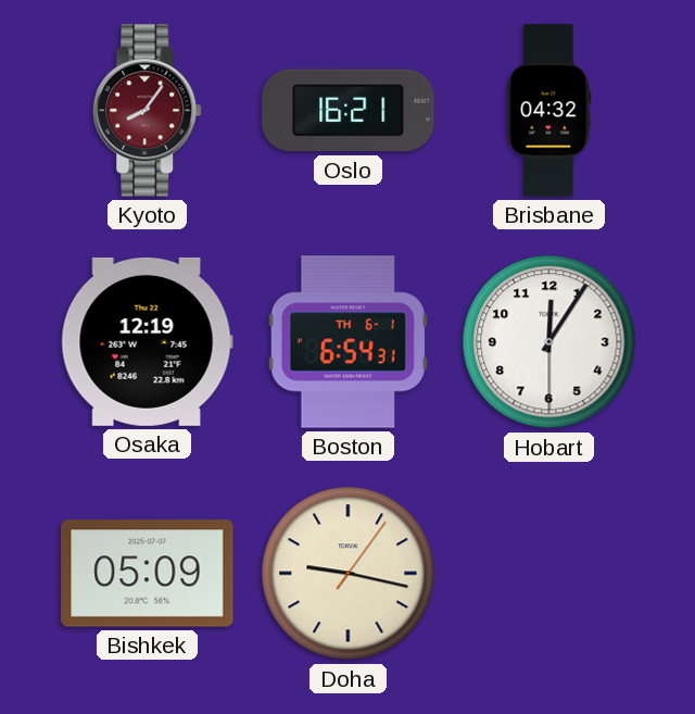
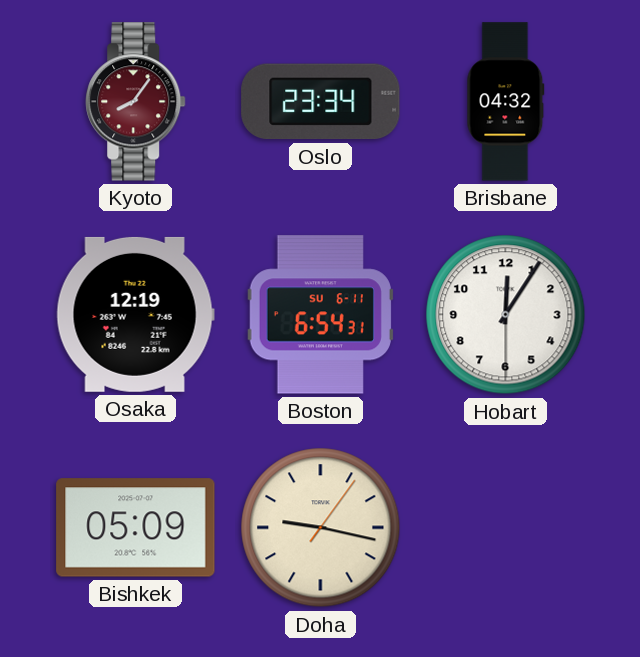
Oslo: 16:21 -> 23:34 (321, 102)
Boston date: TH 6-1 -> SU 6-11 (320, 315)
